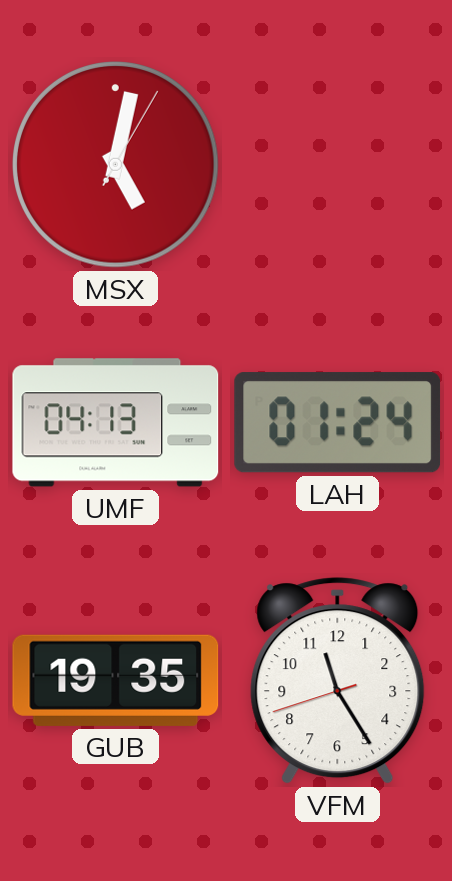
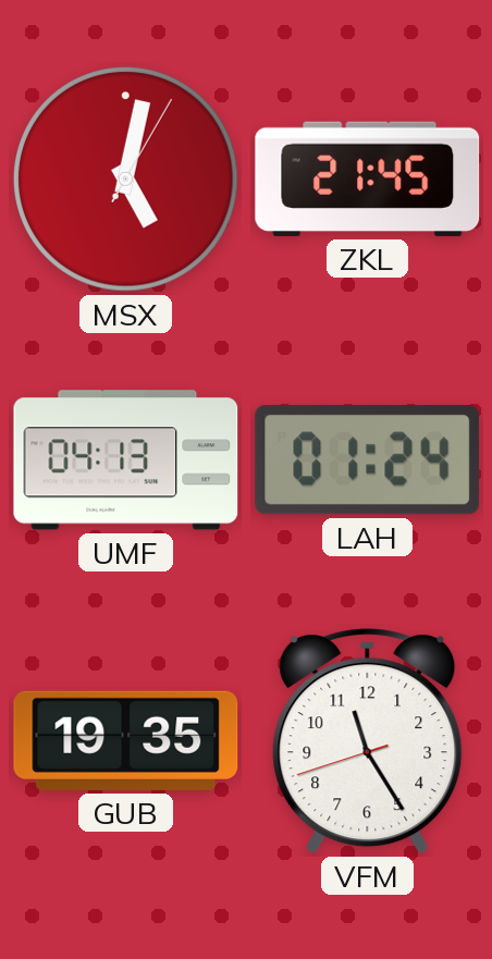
ZKL: none -> 21:45 (368, 179)
